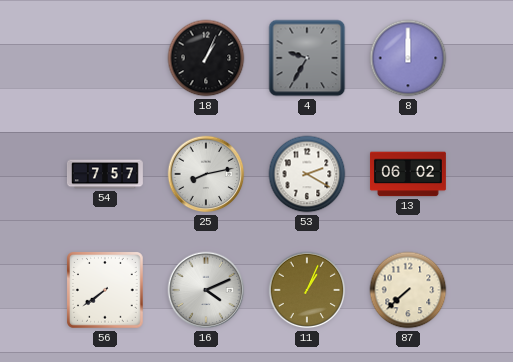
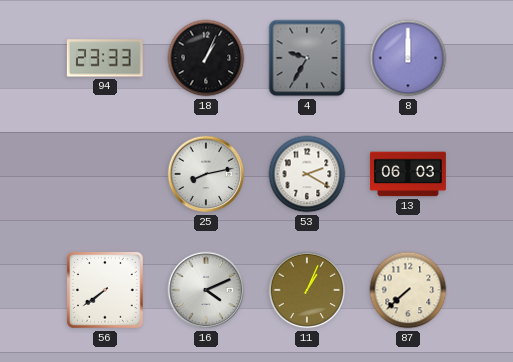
94: none -> 23:33 (105, 58)
54: 7:57 -> none (105, 174)
13: 06:02 -> 06:03 (408, 174)
